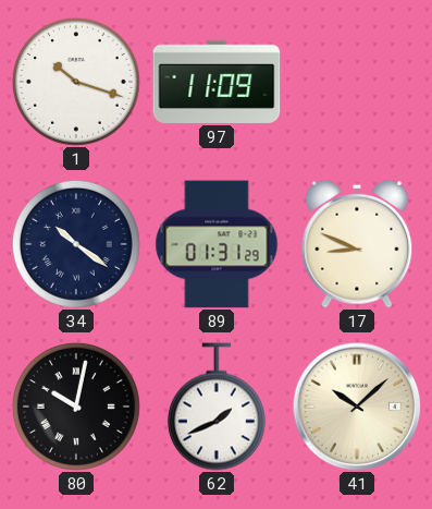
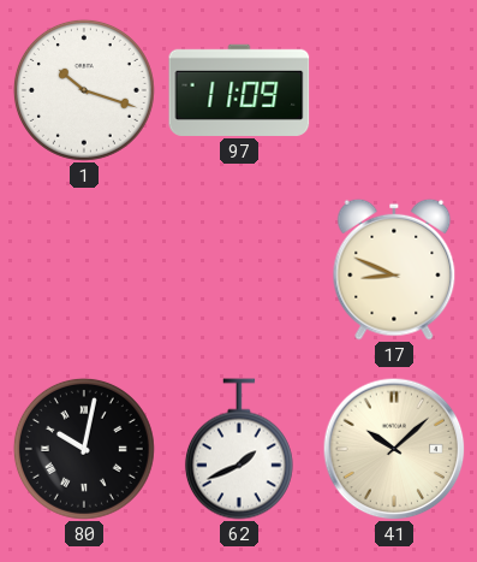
34: 10:21 -> none (76, 244)
89: 01:31 -> none (217, 244)
